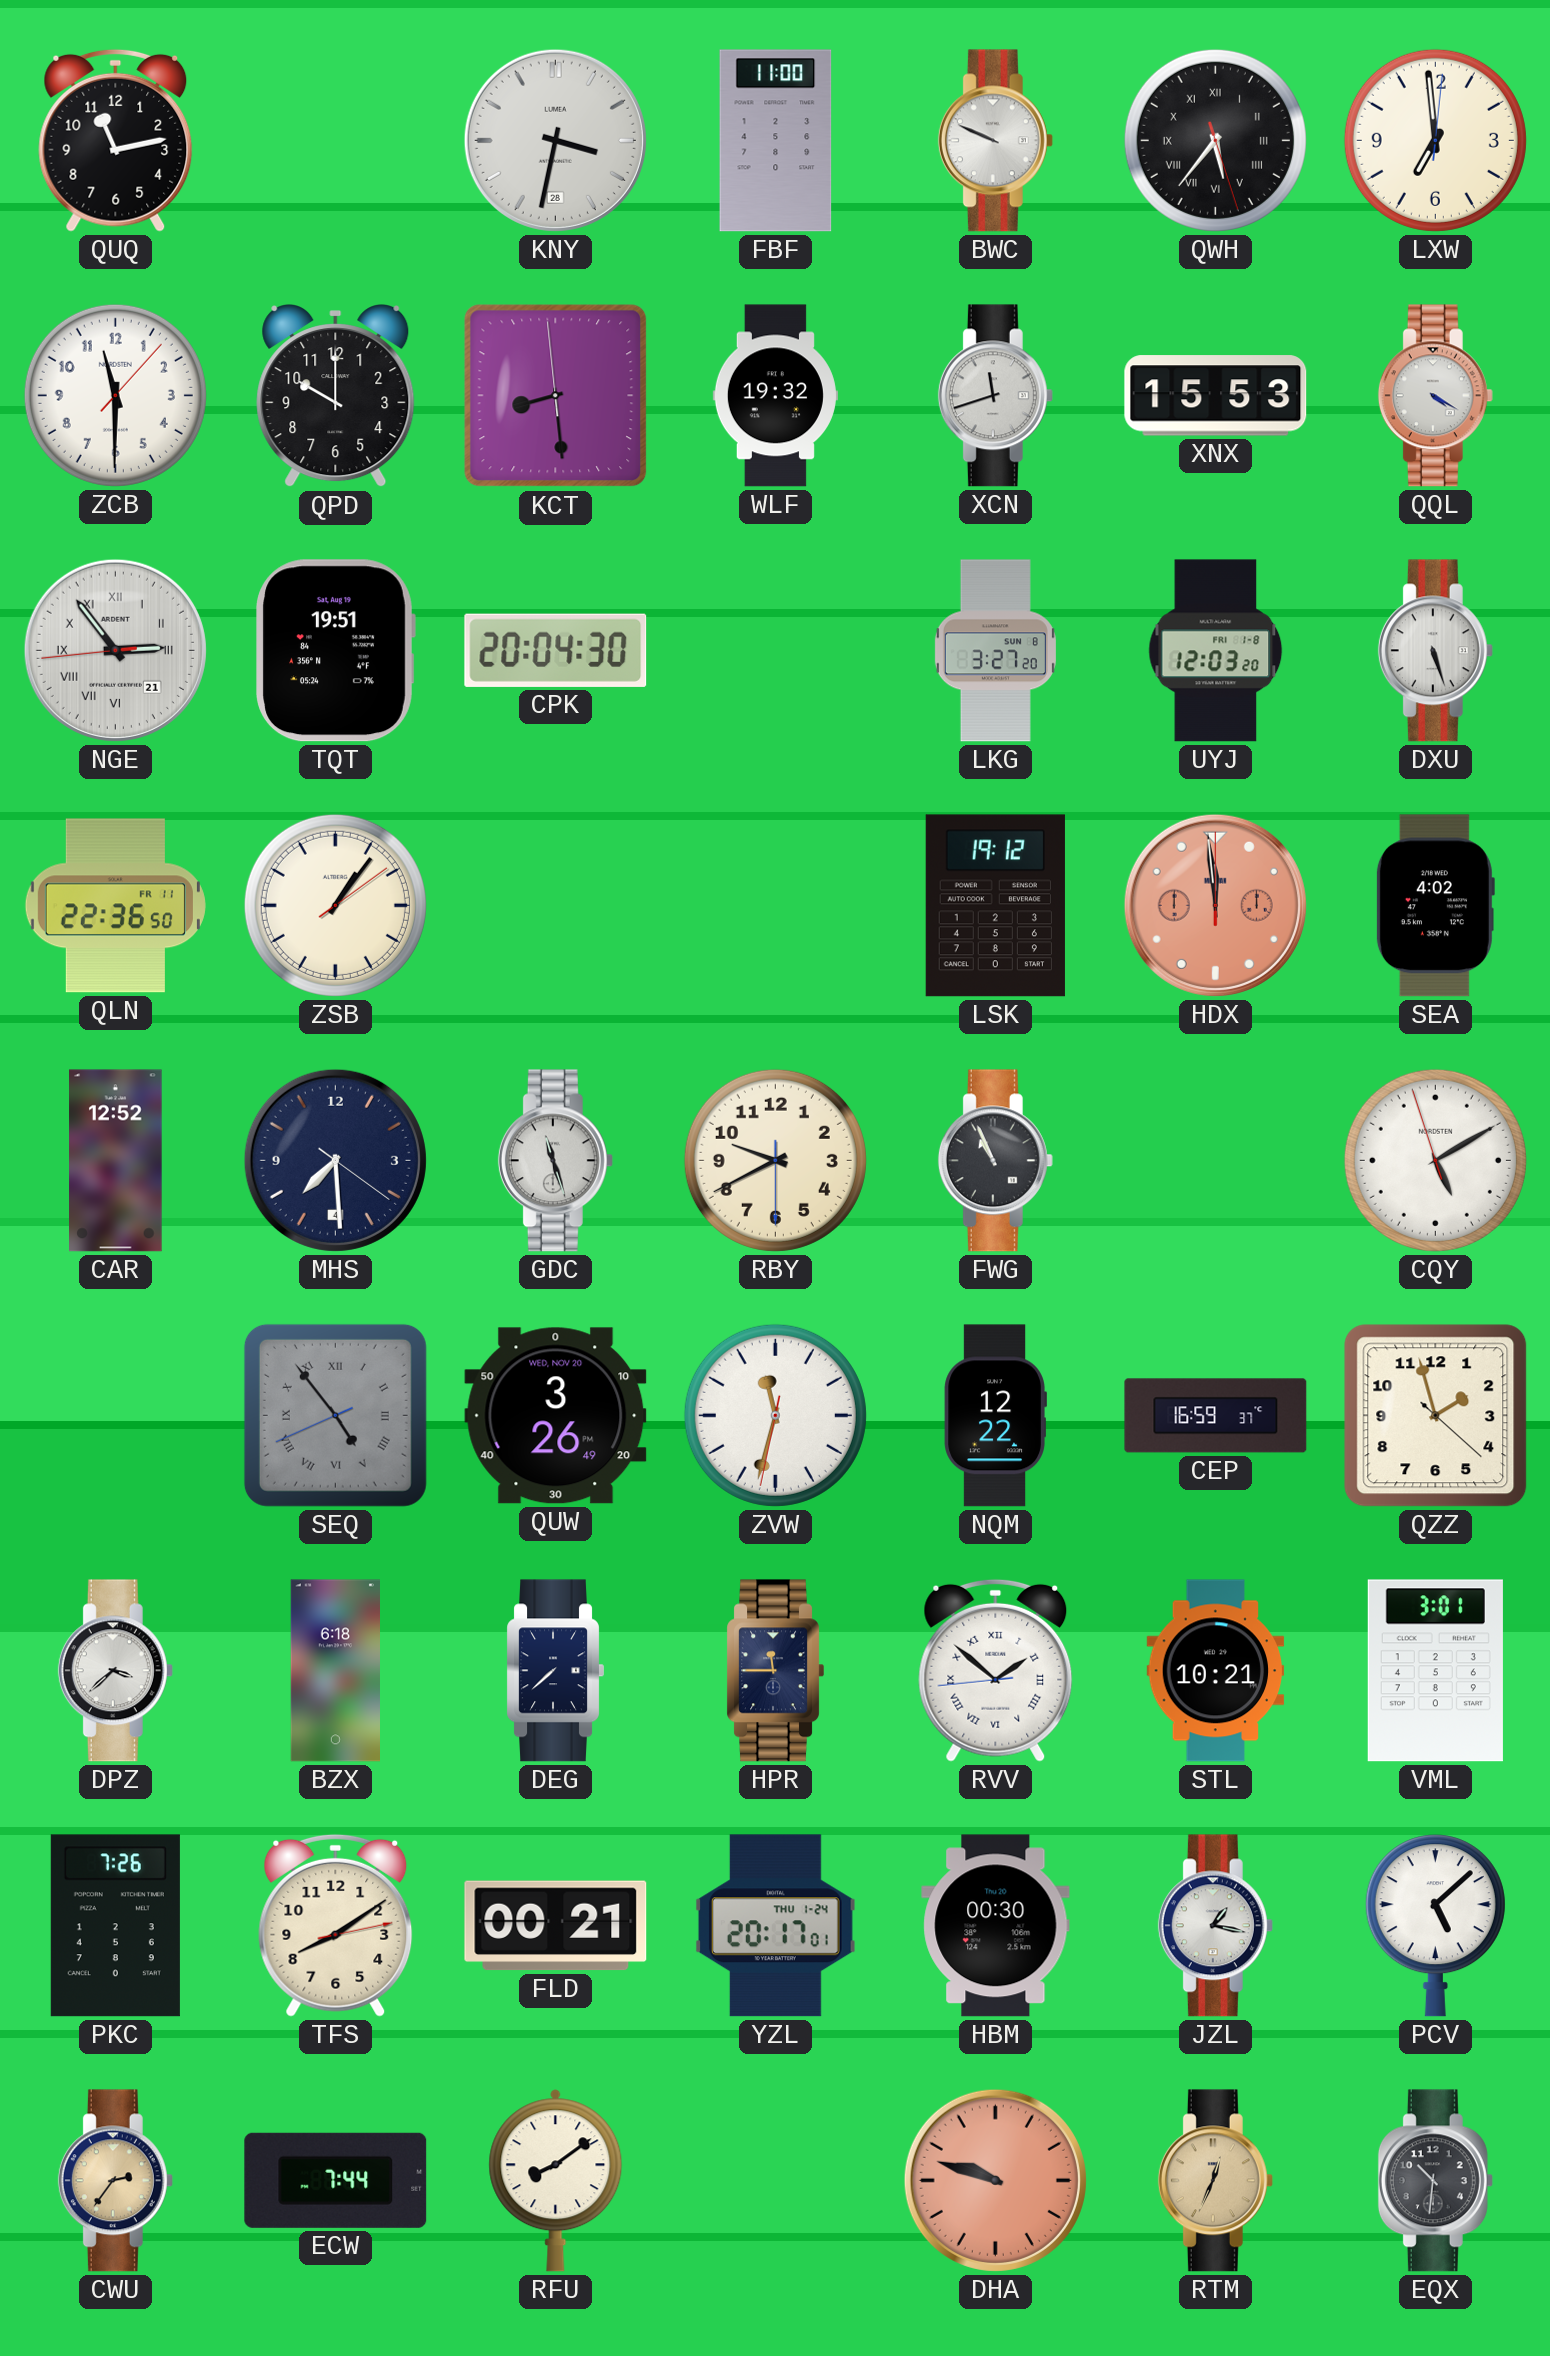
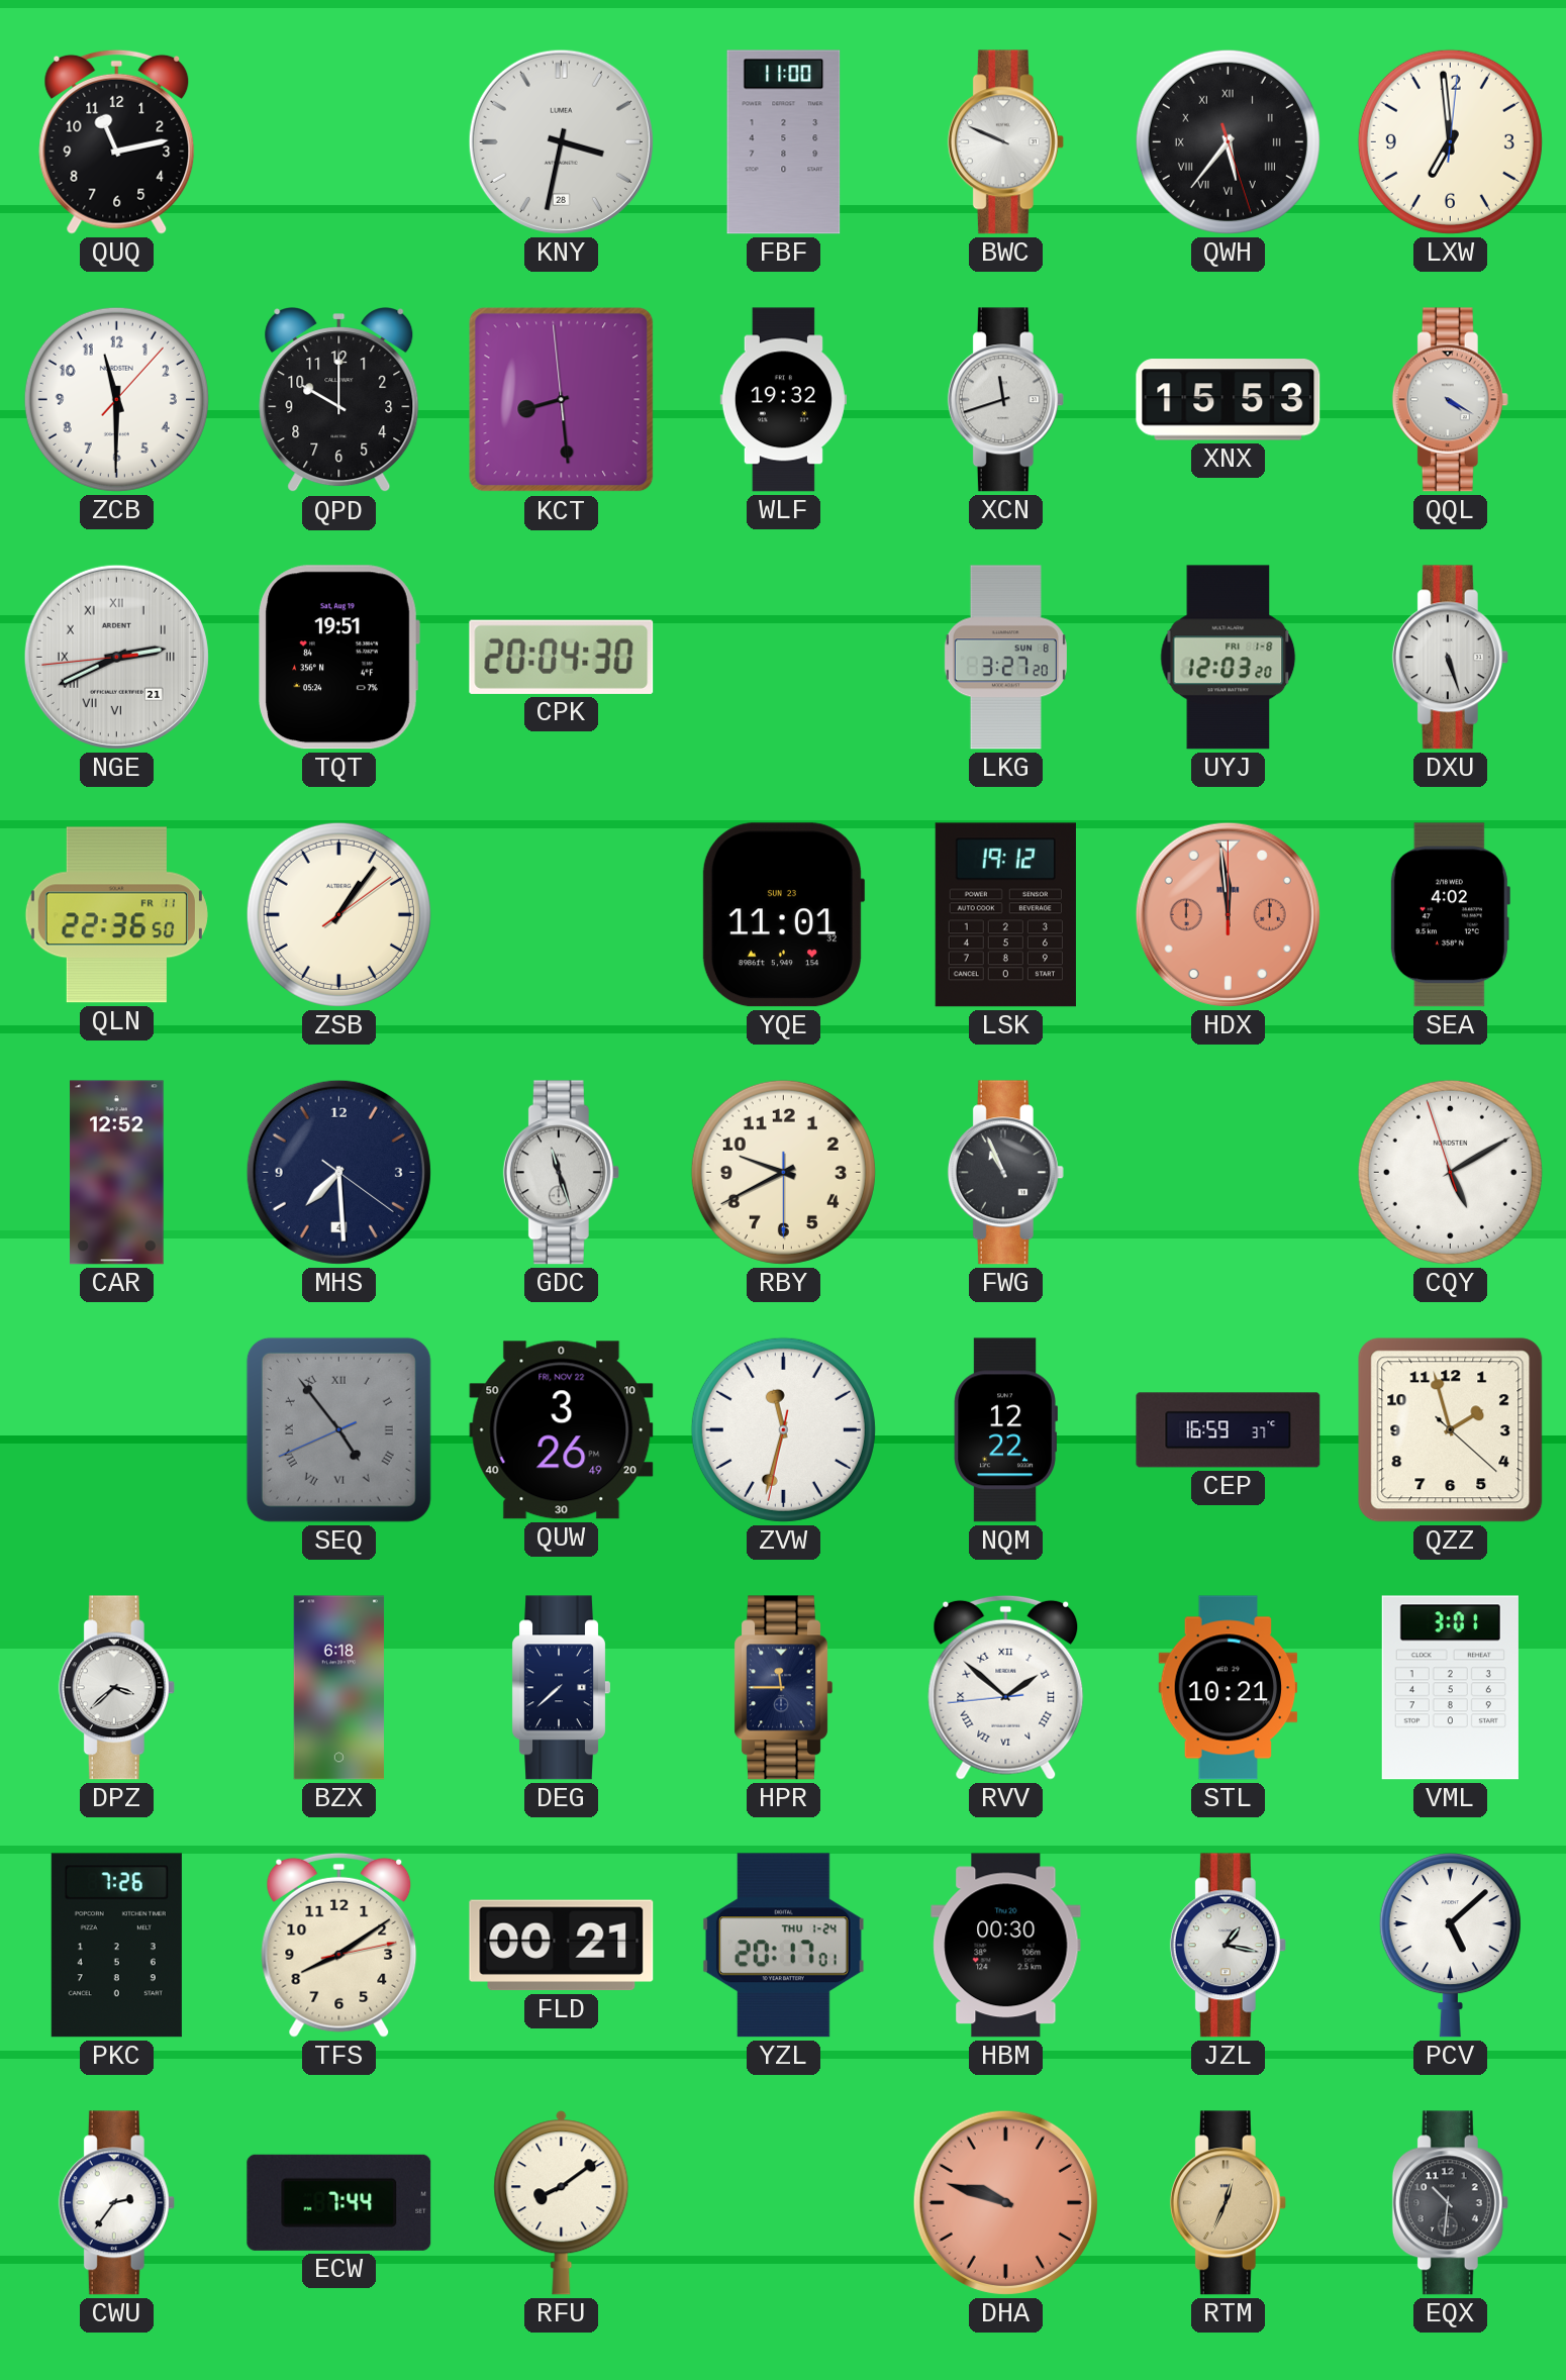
NGE: 2:53 -> 2:40 (116, 657)
YQE: none -> 11:01 (783, 915)
QUW date: WED, NOV 20 -> FRI, NOV 22 (562, 1430)
CWU dial: champagne -> white (116, 2203)
